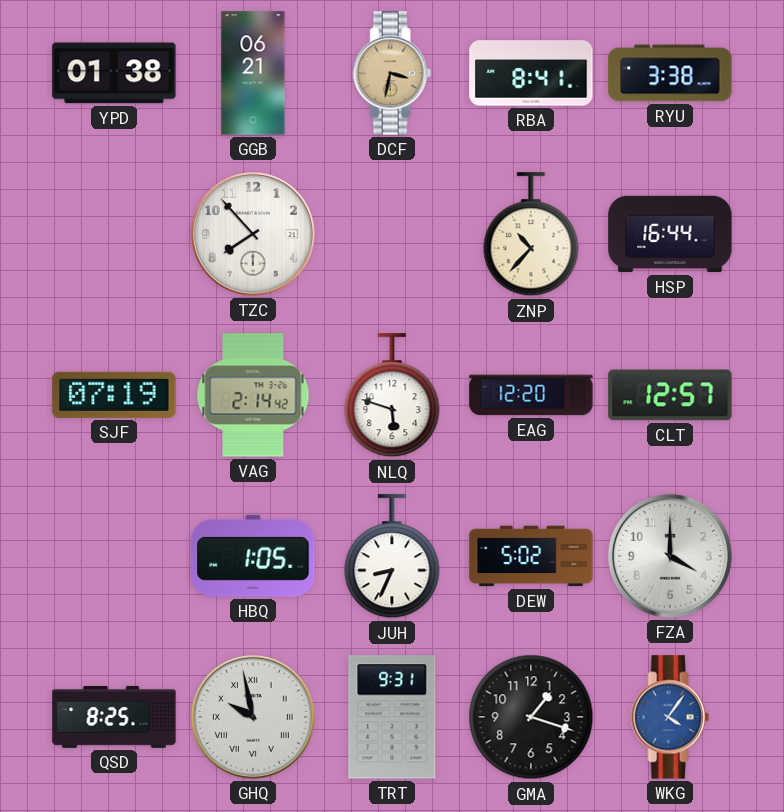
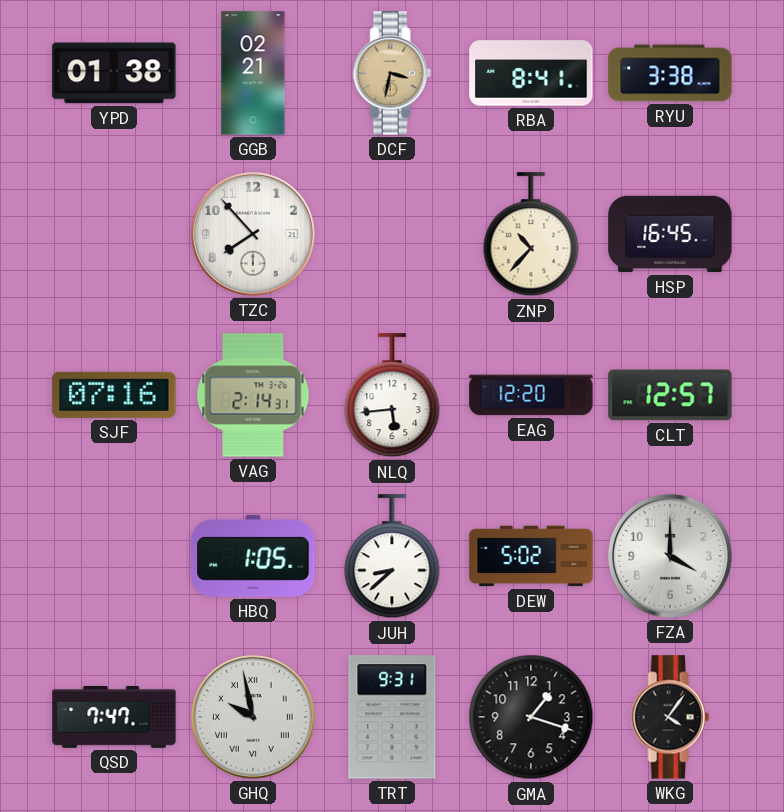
GGB: 06:21 -> 02:21 (253, 73)
HSP: 16:44 -> 16:45 (670, 234)
SJF: 07:19 -> 07:16 (114, 395)
VAG: 2:14:42 -> 2:14:31 (253, 395)
NLQ: 5:48 -> 5:44 (392, 396)
JUH: 8:34 -> 8:38 (392, 557)
QSD: 8:25 -> 7:47 (114, 717)
WKG dial: blue -> black (670, 717)
